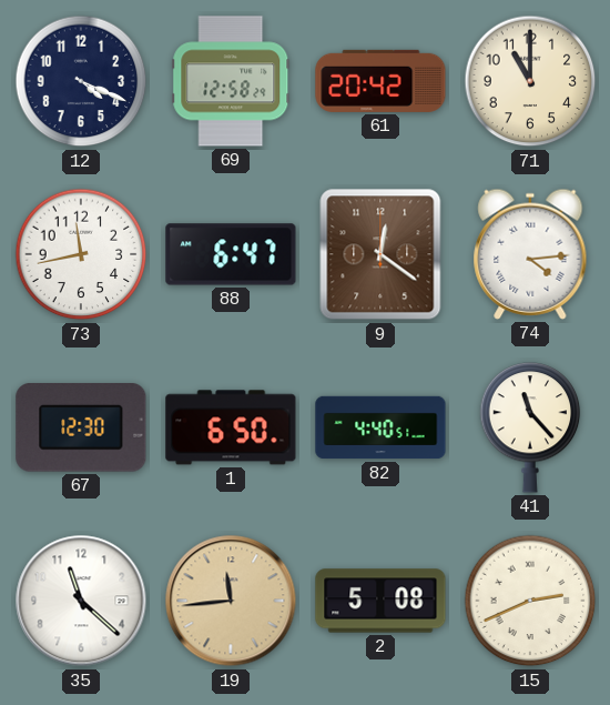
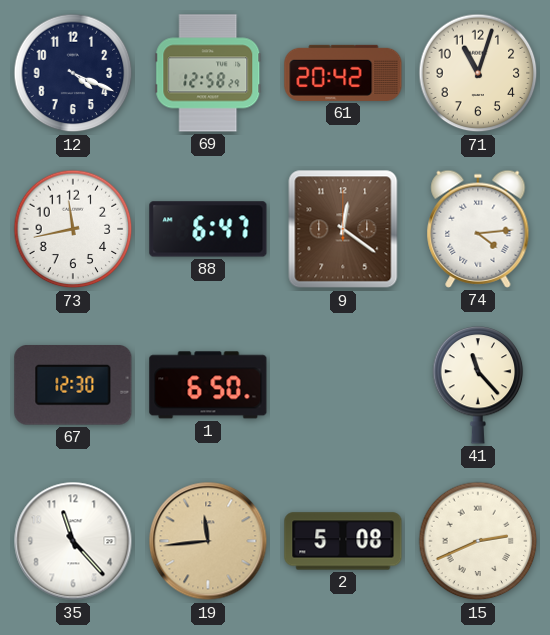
71: 11:00 -> 11:03 (478, 73)
82: 4:40 -> none (380, 427)
35: 11:22 -> 11:23 (73, 541)
